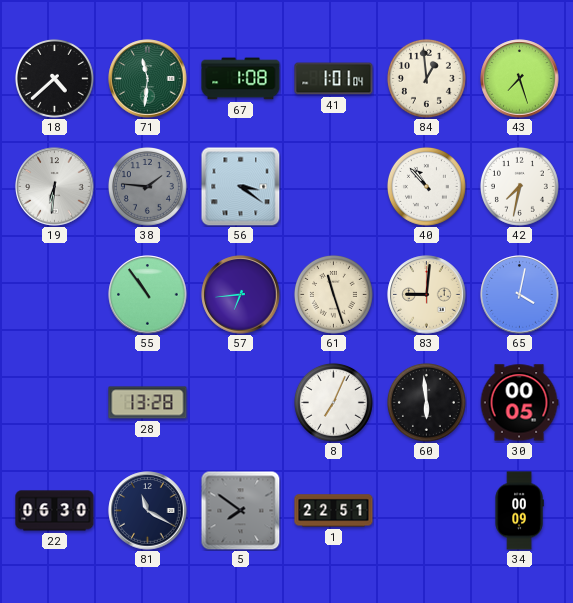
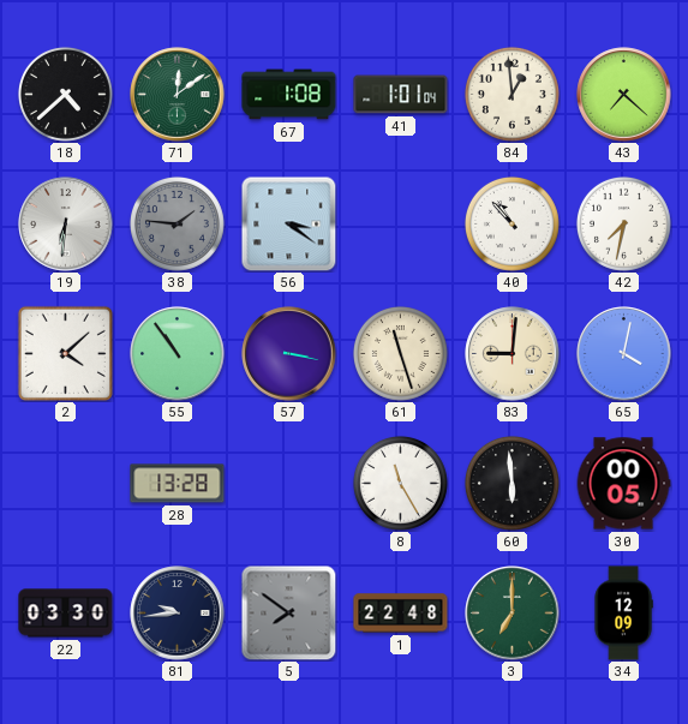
71: 11:31 -> 12:09 (178, 95)
43: 7:27 -> 7:22 (624, 95)
2: none -> 4:08 (65, 353)
57: 6:44 -> 3:17 (289, 354)
8: 7:04 -> 11:25 (400, 483)
22: 06:30 -> 03:30 (66, 614)
81: 11:20 -> 9:44 (178, 614)
1: 22:51 -> 22:48 (401, 614)
3: none -> 7:00 (513, 614)
34: 00:09 -> 12:09 (623, 614)
